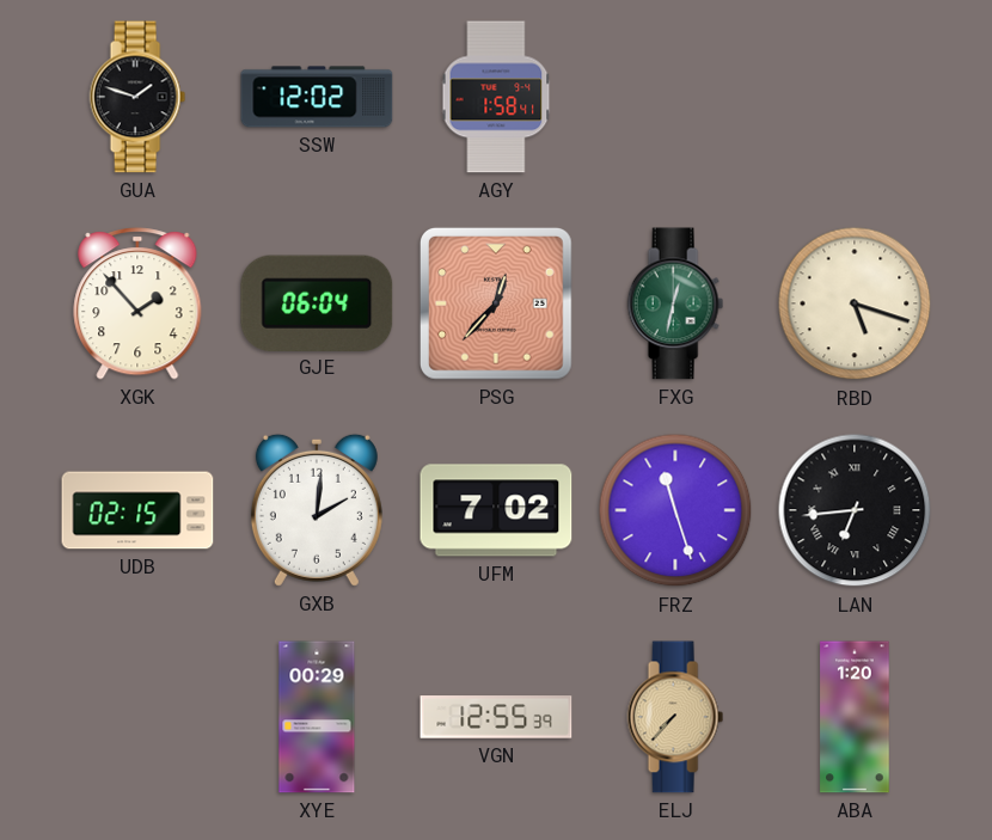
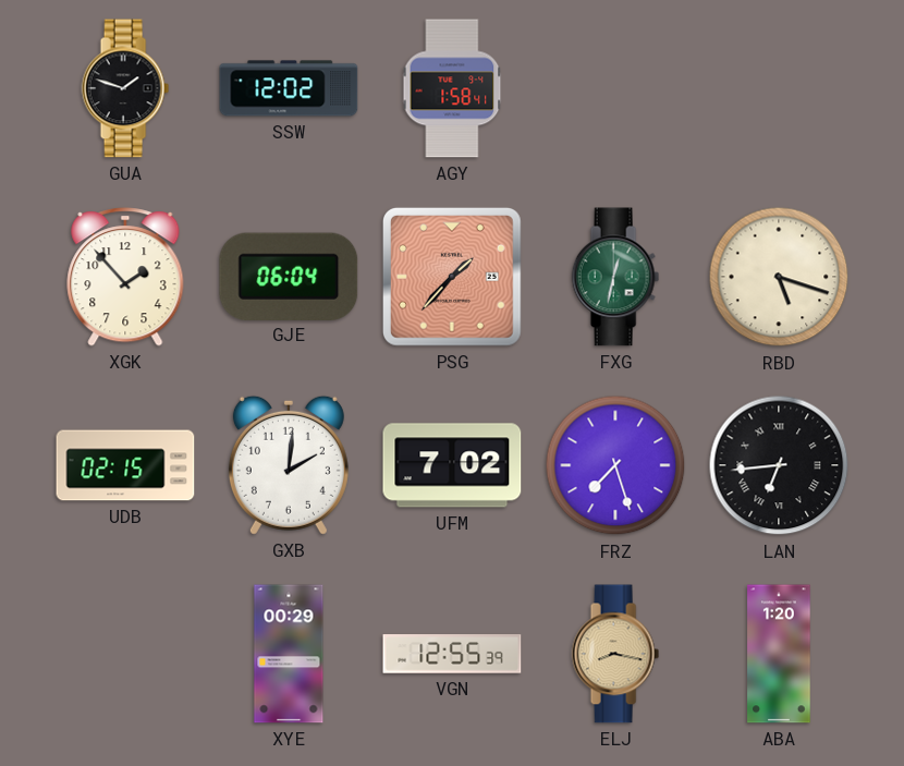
PSG: 12:37 -> 1:37 (452, 277)
FRZ: 11:27 -> 7:27 (615, 465)
ELJ: 7:37 -> 8:17 (615, 654)
